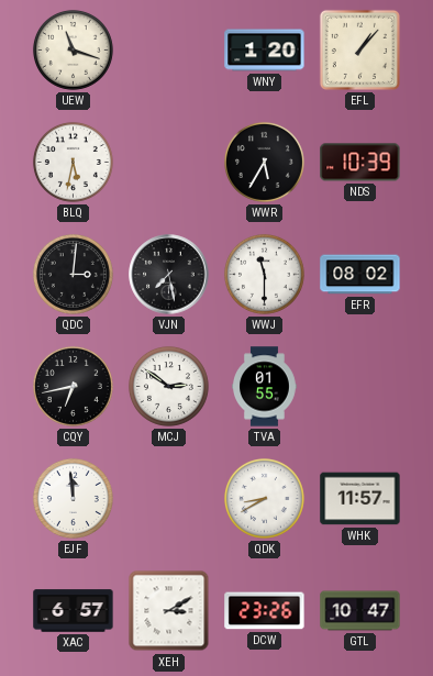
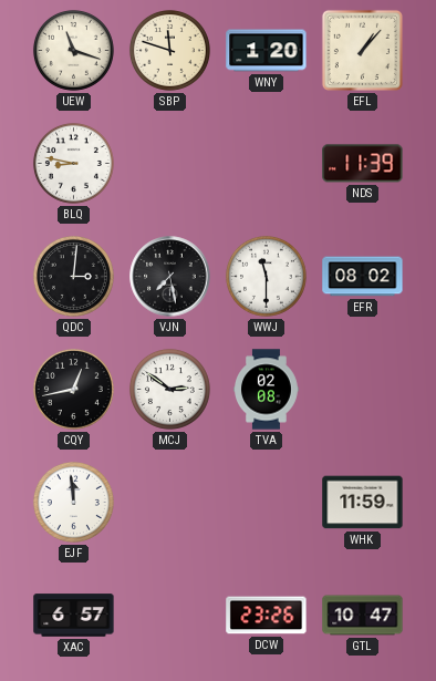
SBP: none -> 11:48 (169, 50)
BLQ: 5:32 -> 8:47 (73, 163)
WWR: 5:35 -> none (264, 162)
NDS: 10:39 -> 11:39 (363, 164)
CQY: 6:43 -> 12:43 (73, 389)
TVA: 01:55 -> 02:08 (267, 390)
QDK: 8:40 -> none (264, 498)
WHK: 11:57 -> 11:59 (363, 503)
XEH: 3:10 -> none (169, 611)
